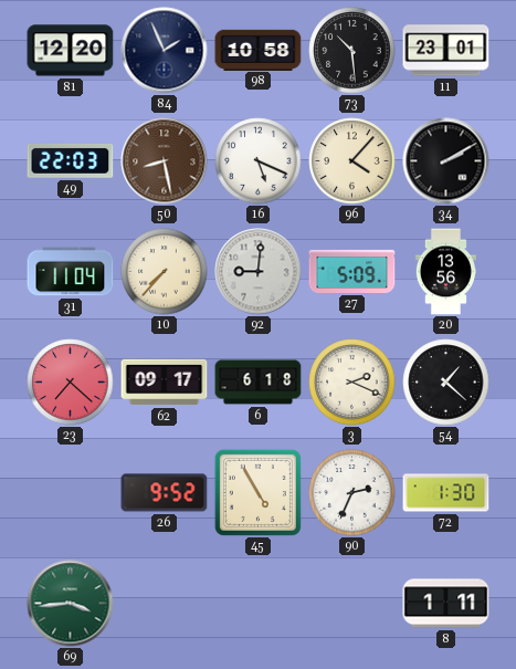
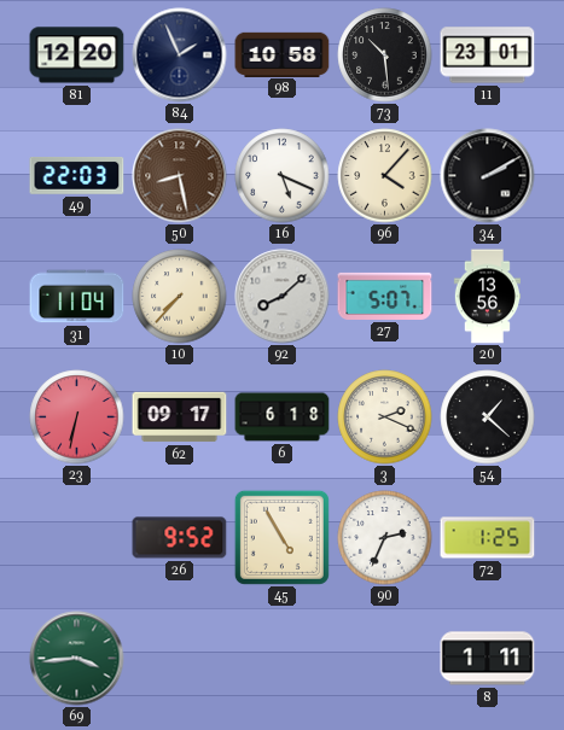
92: 9:01 -> 8:08 (283, 297)
27: 5:09 -> 5:07 (385, 296)
23: 7:22 -> 6:32 (77, 417)
72: 1:30 -> 1:25 (488, 538)
